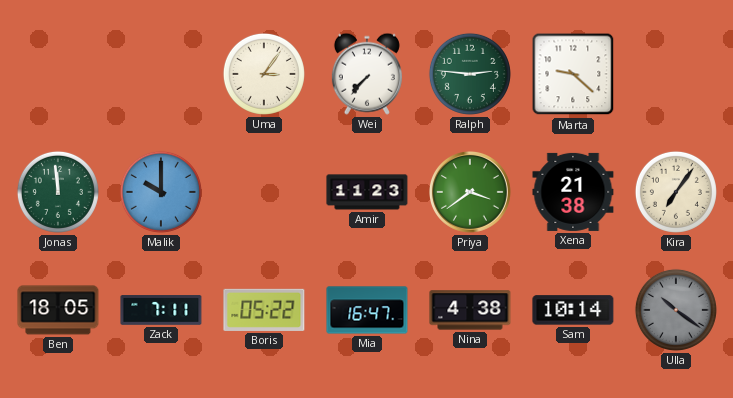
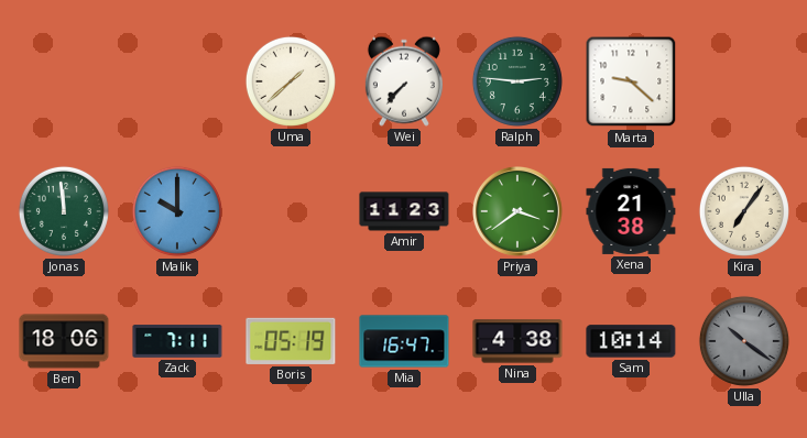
Uma: 3:06 -> 1:38 (291, 81)
Ben: 18:05 -> 18:06 (64, 341)
Boris: 05:22 -> 05:19 (291, 341)
